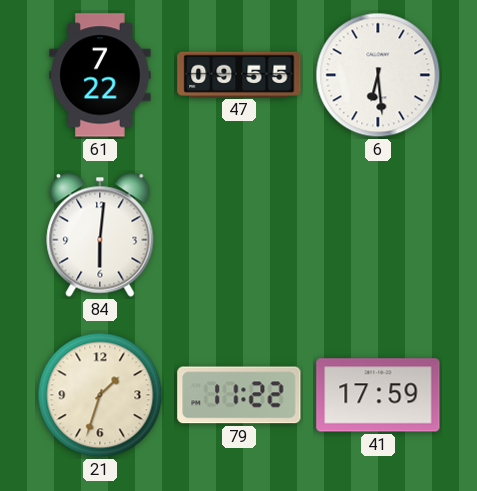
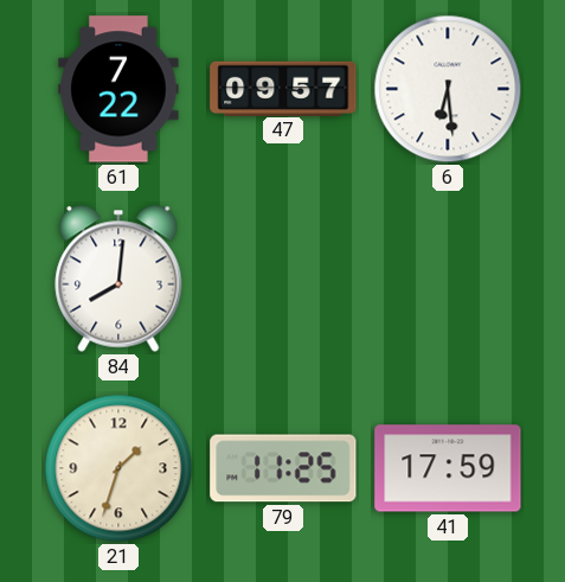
47: 09:55 -> 09:57 (283, 88)
84: 6:01 -> 8:01 (118, 279)
79: 11:22 -> 11:25 (283, 468)
